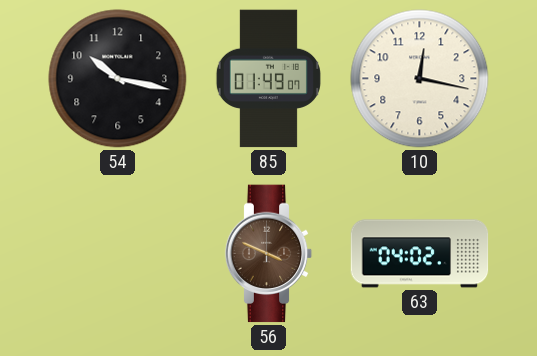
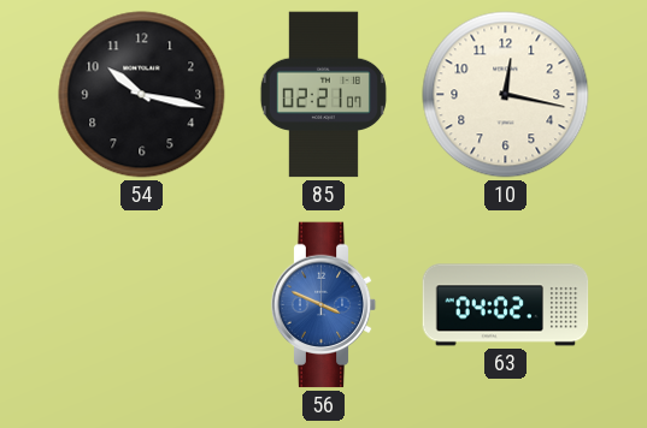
85: 01:49 -> 02:21 (323, 95)
56 dial: brown -> blue (324, 305)
